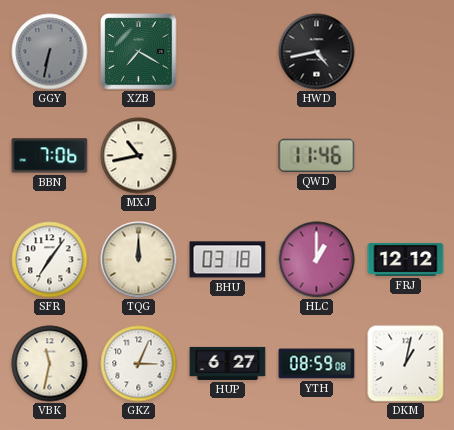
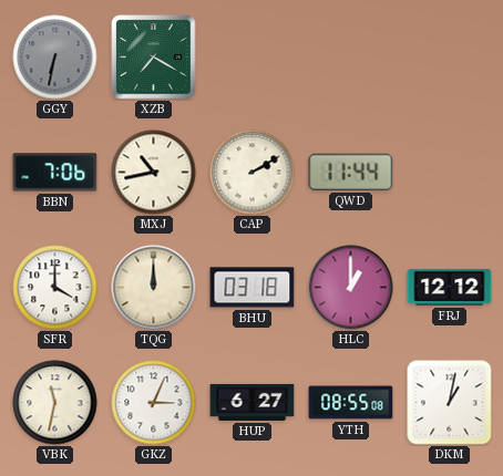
HWD: 4:43 -> none (317, 52)
CAP: none -> 2:10 (253, 173)
QWD: 11:46 -> 11:44 (351, 172)
SFR: 7:06 -> 4:00 (55, 288)
YTH: 08:59 -> 08:55 (351, 403)
